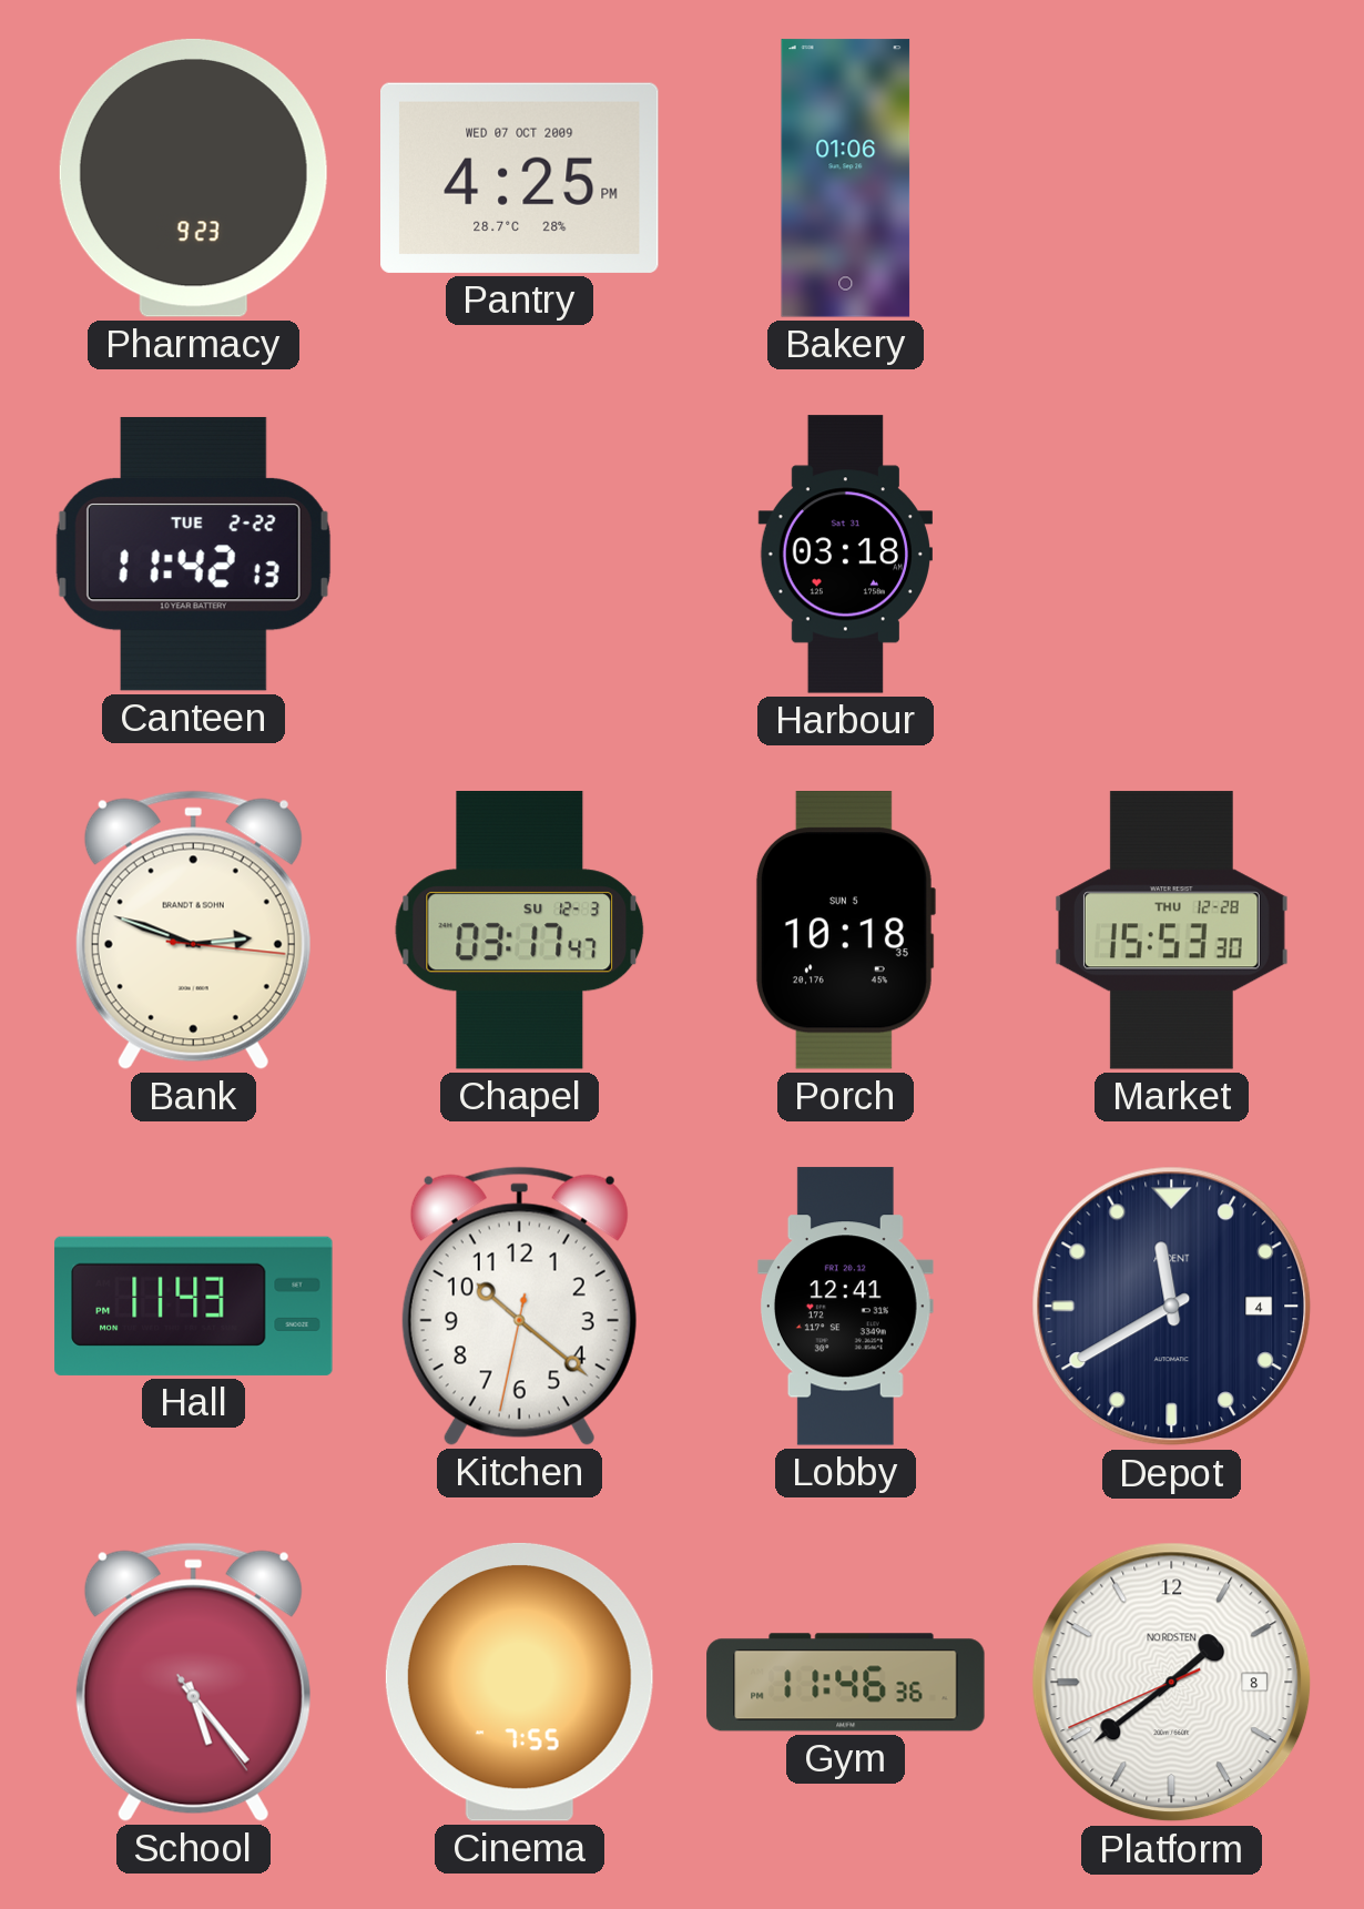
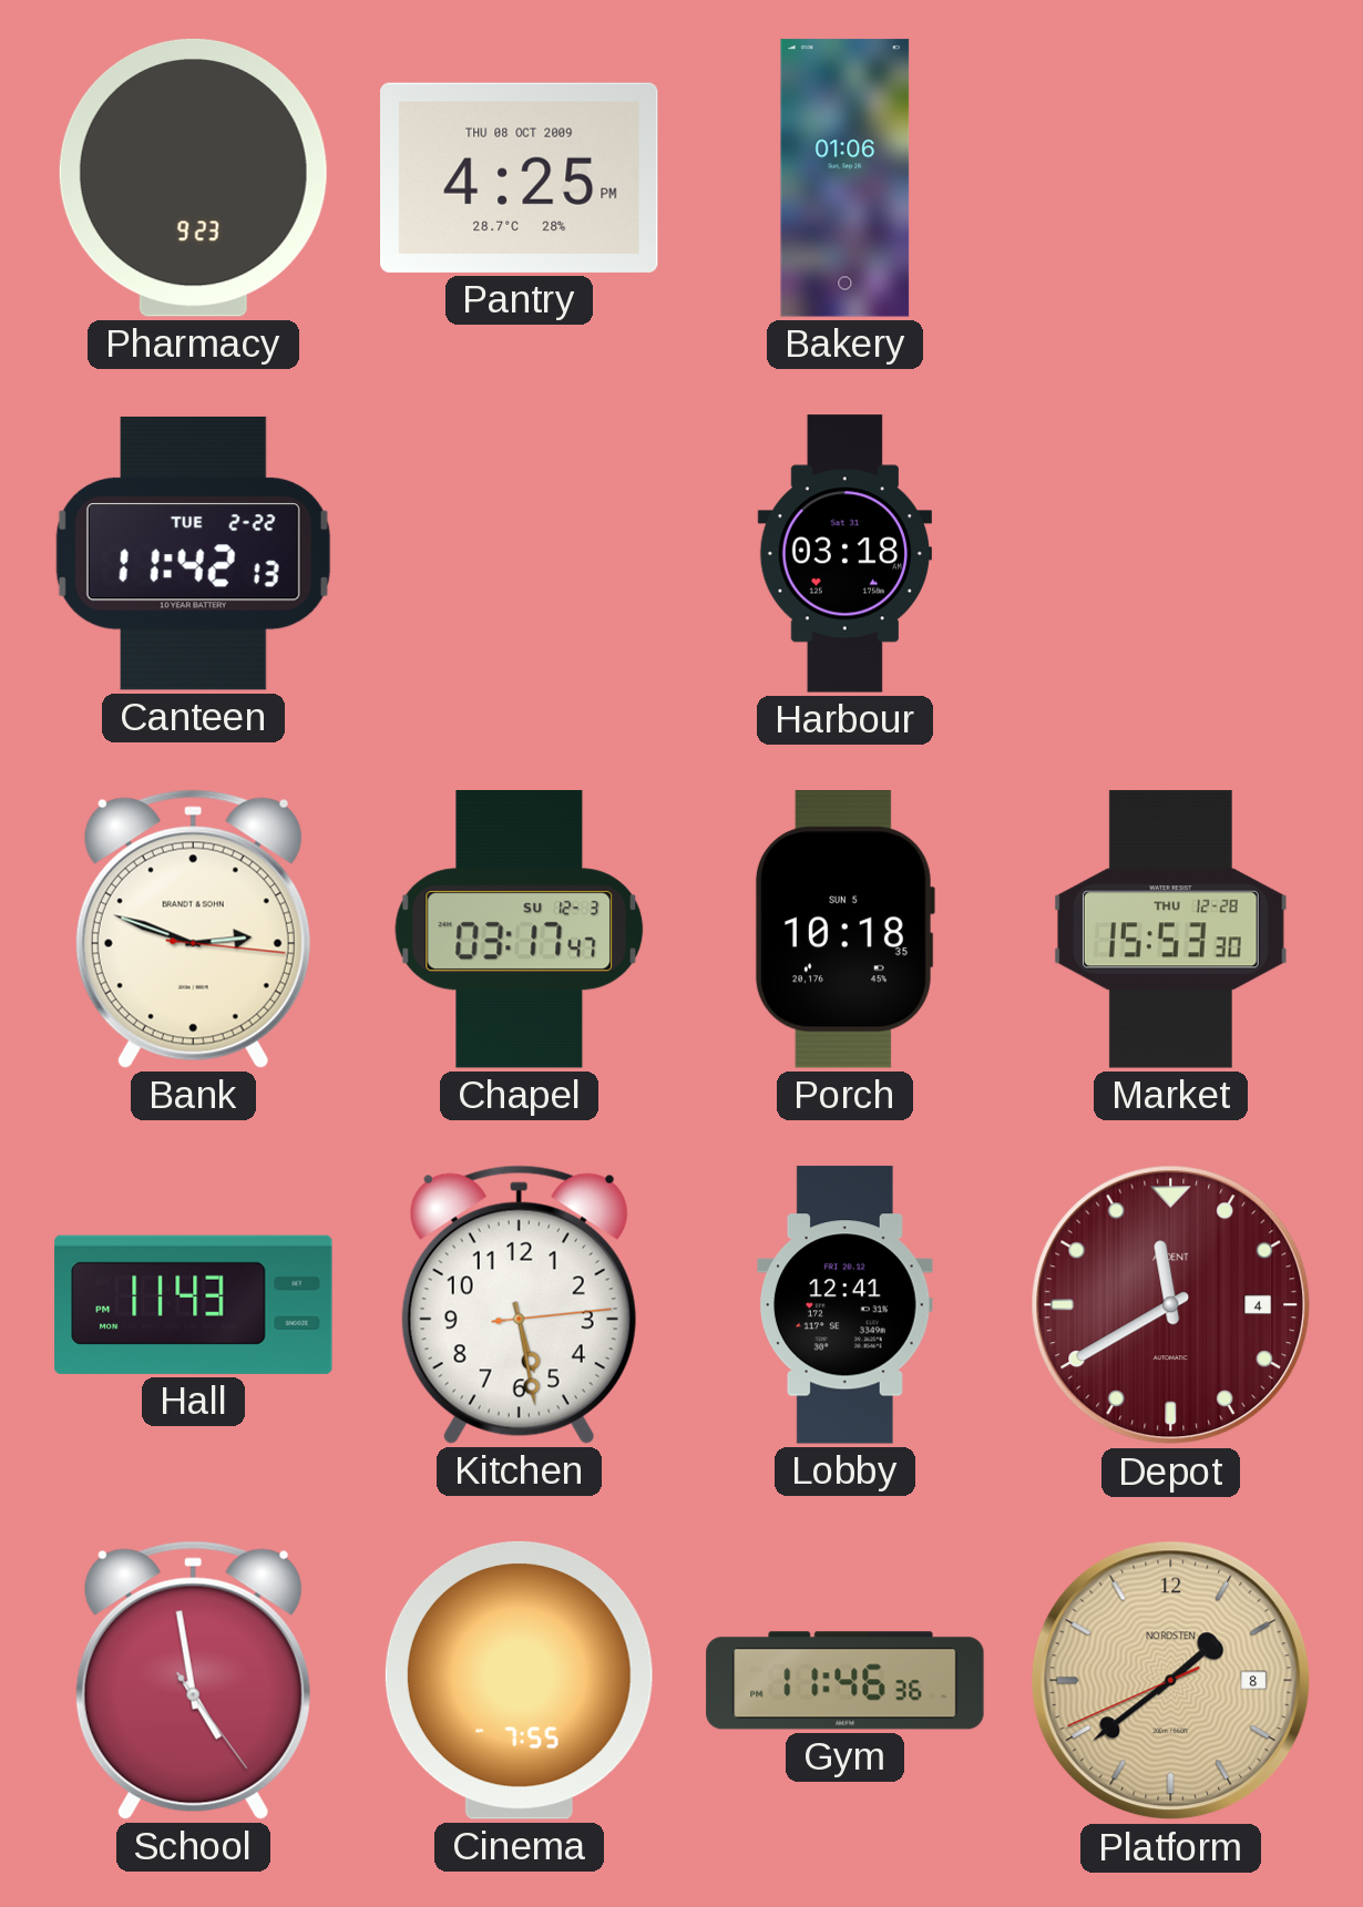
Pantry date: WED 07 OCT 2009 -> THU 08 OCT 2009 (520, 177)
Kitchen: 10:21 -> 5:28 (519, 1304)
Depot dial: navy -> burgundy (1171, 1305)
School: 5:23 -> 4:58 (193, 1680)
Platform dial: white -> champagne (1171, 1681)
